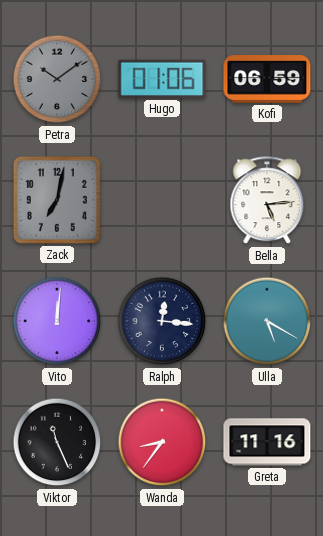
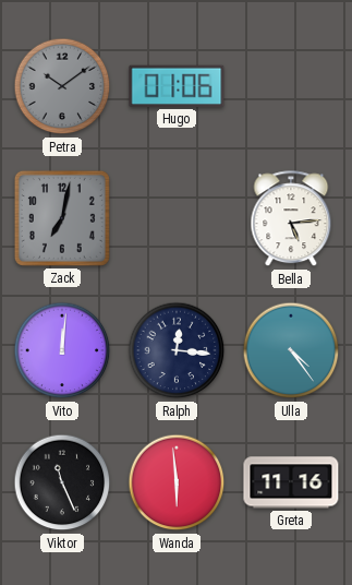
Kofi: 06:59 -> none (267, 80)
Ulla: 5:20 -> 4:24 (291, 350)
Wanda: 8:36 -> 5:59 (177, 482)
